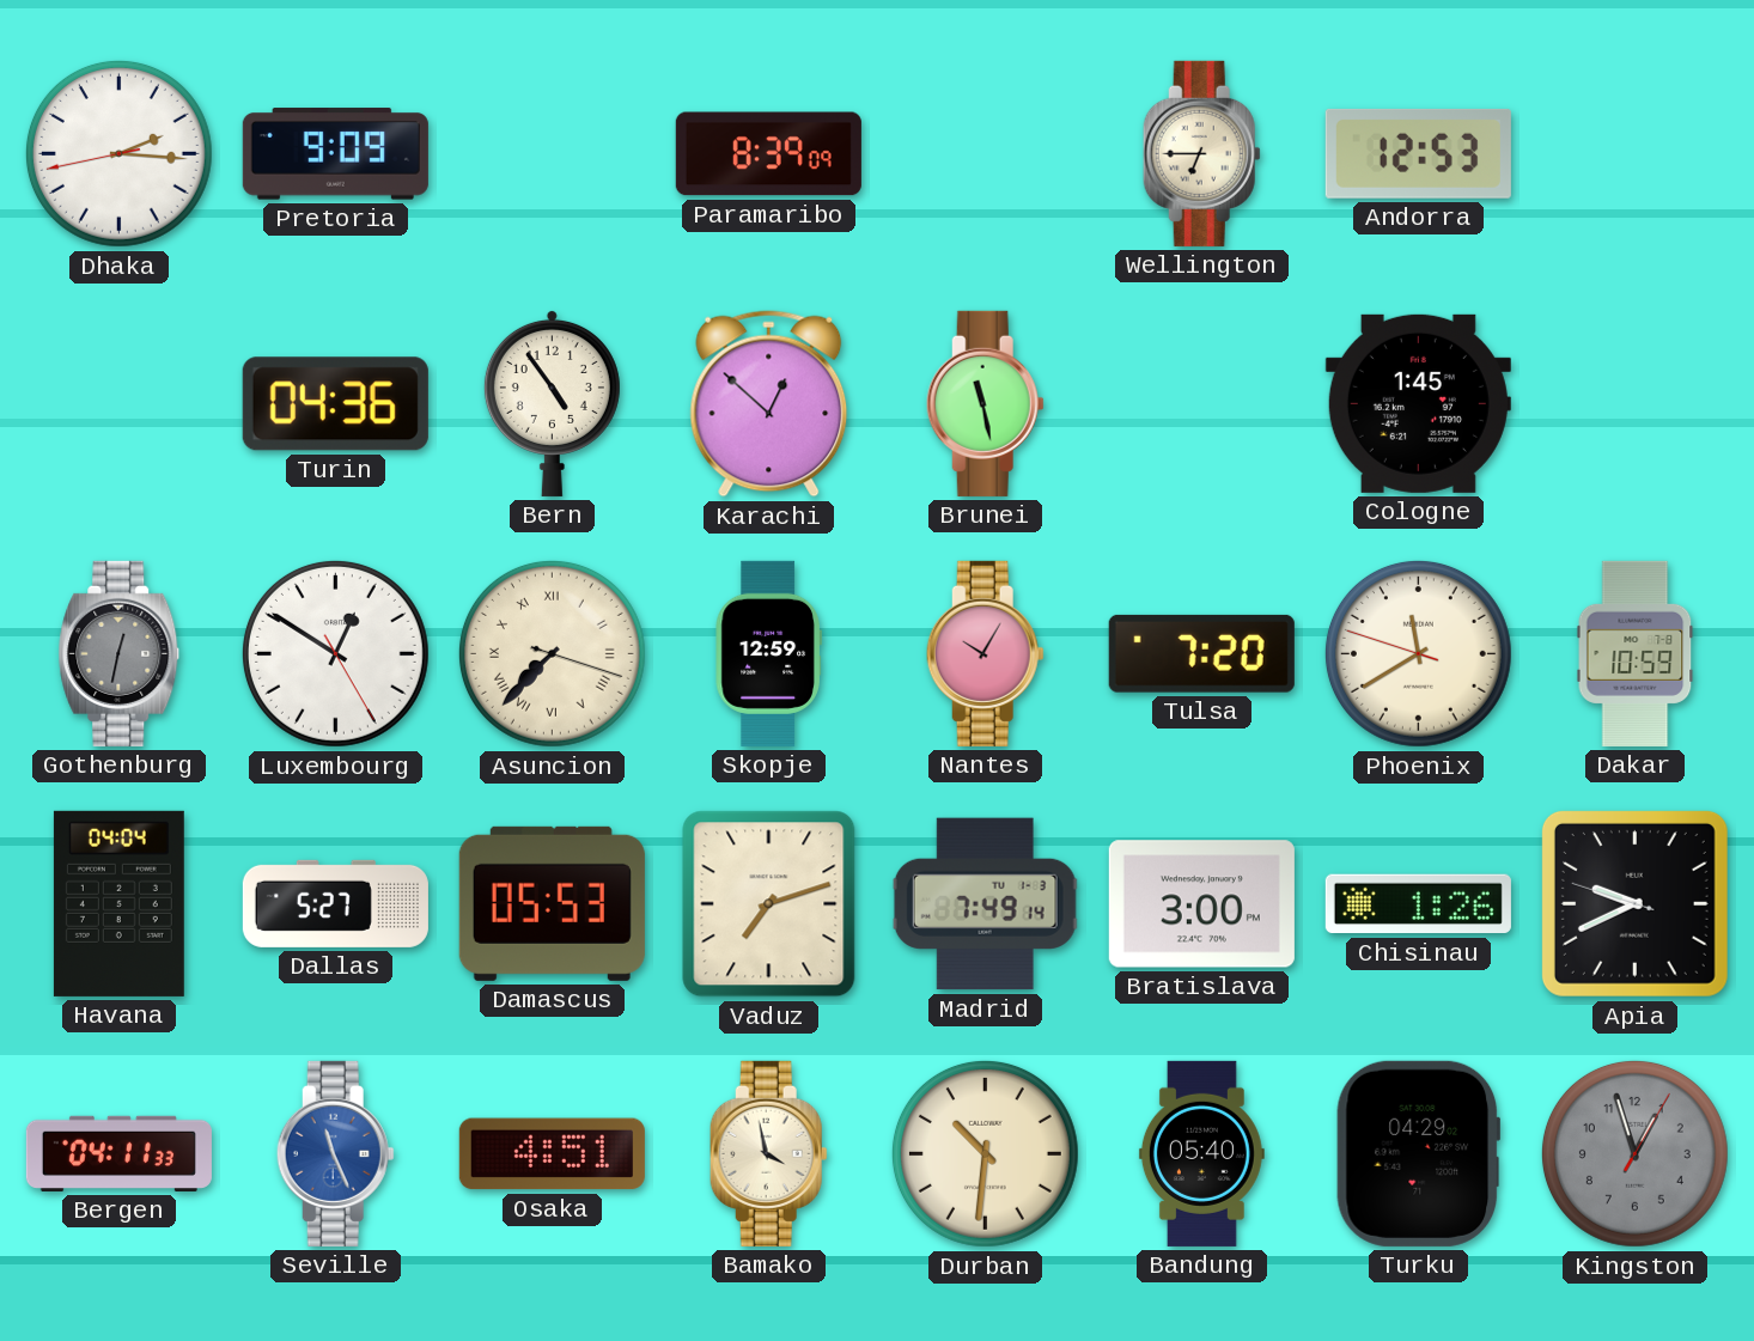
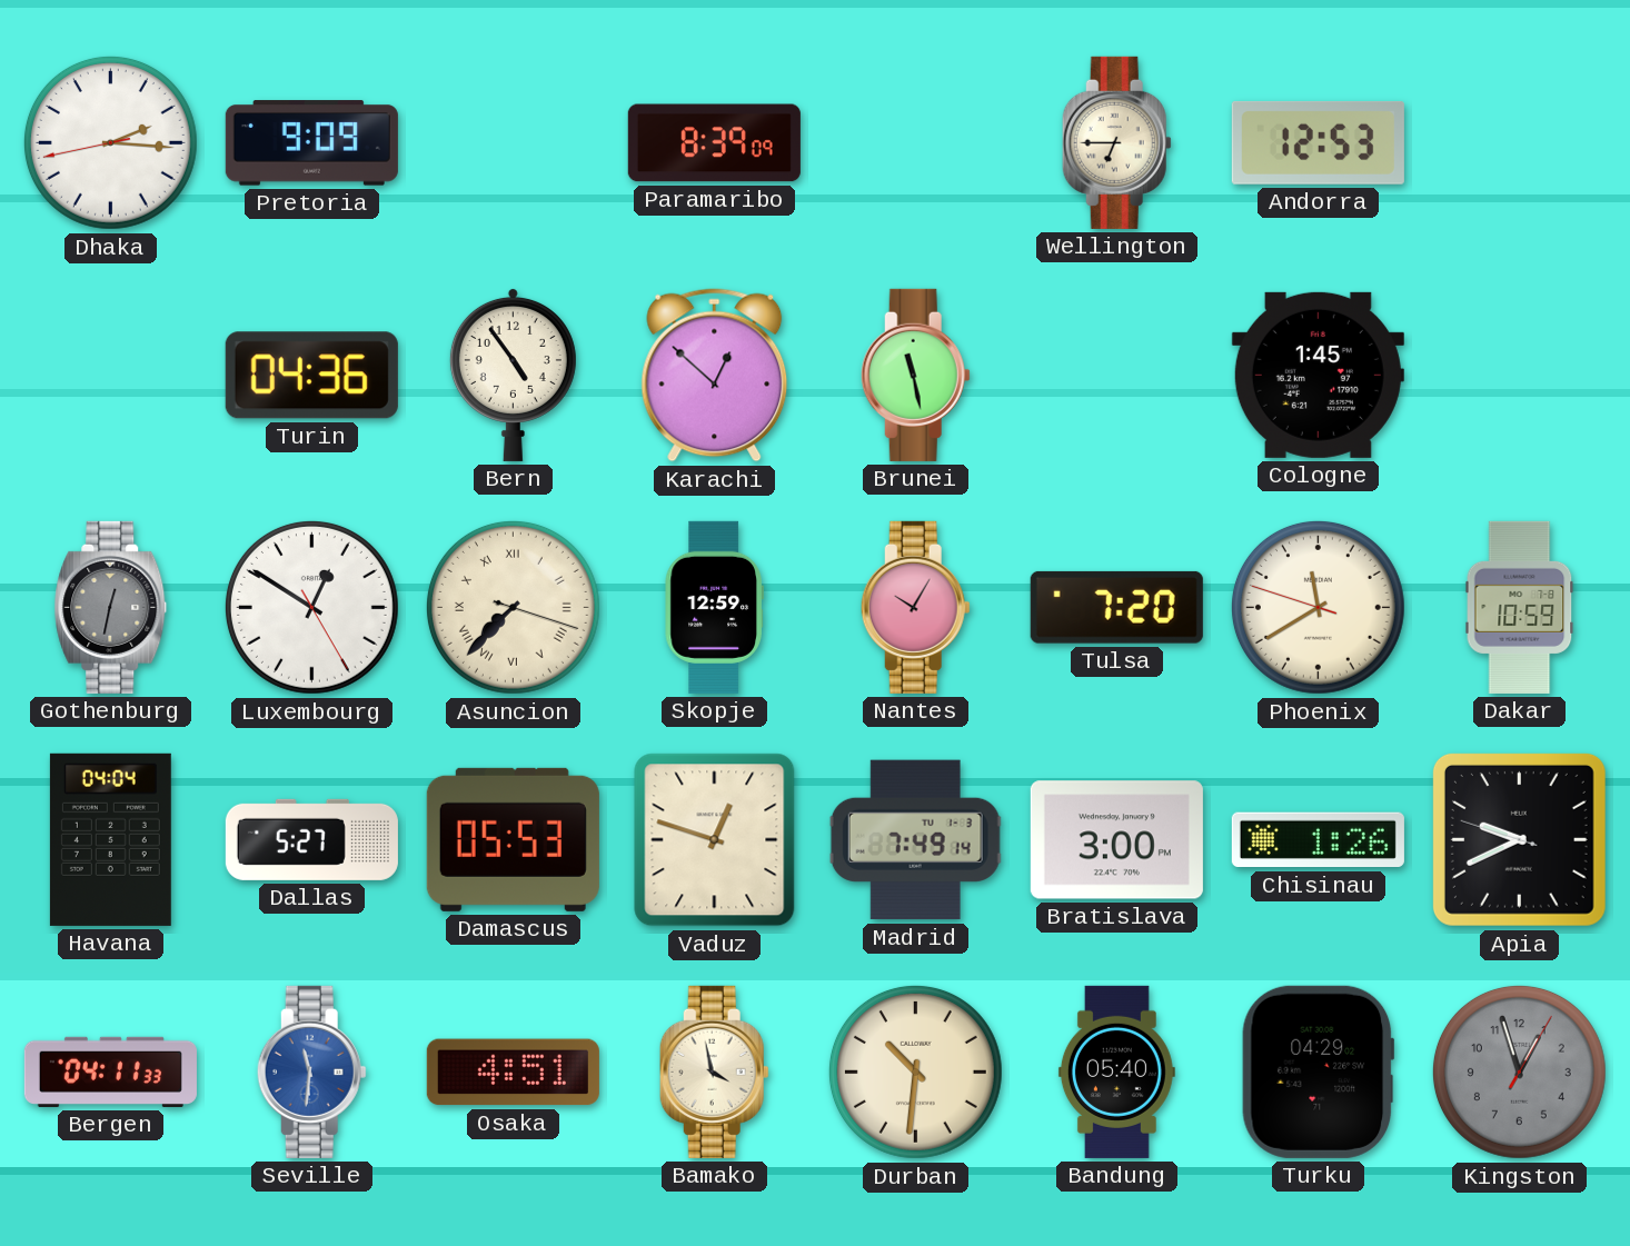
Vaduz: 7:12 -> 12:48 (715, 840)
Seville: 11:26 -> 11:31 (311, 1071)
